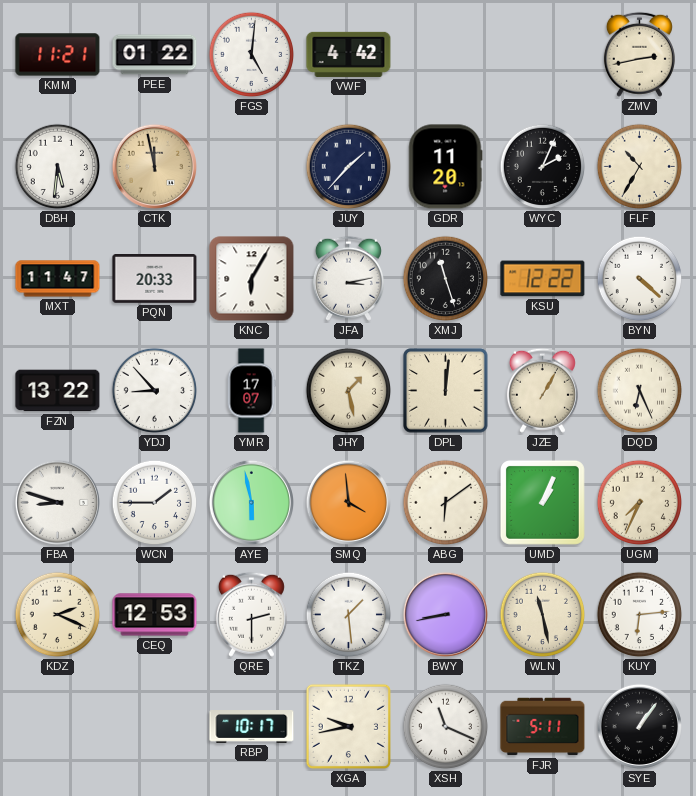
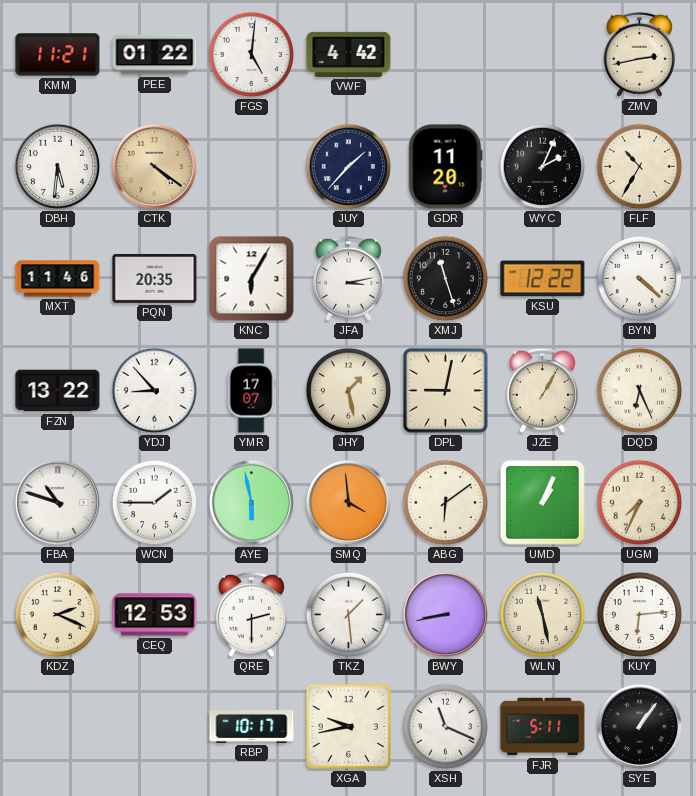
CTK: 11:58 -> 4:21 (154, 166)
MXT: 11:47 -> 11:46 (58, 279)
PQN: 20:33 -> 20:35 (155, 279)
DPL: 12:01 -> 9:02 (446, 391)
FBA: 8:48 -> 10:48 (57, 502)
